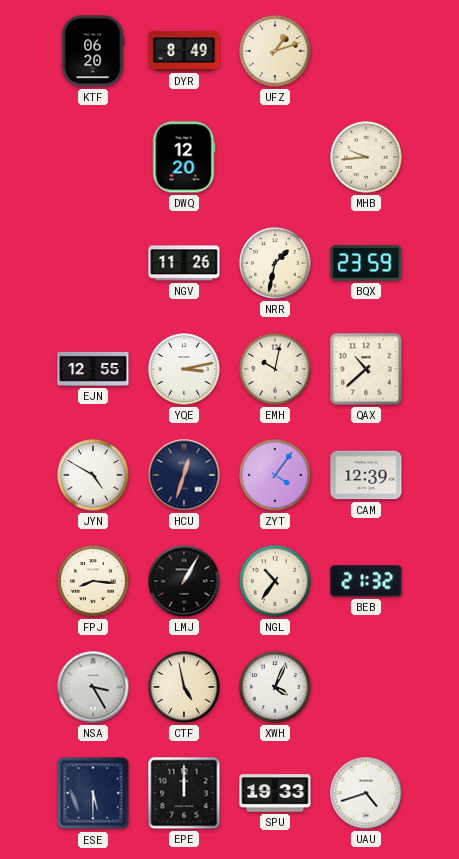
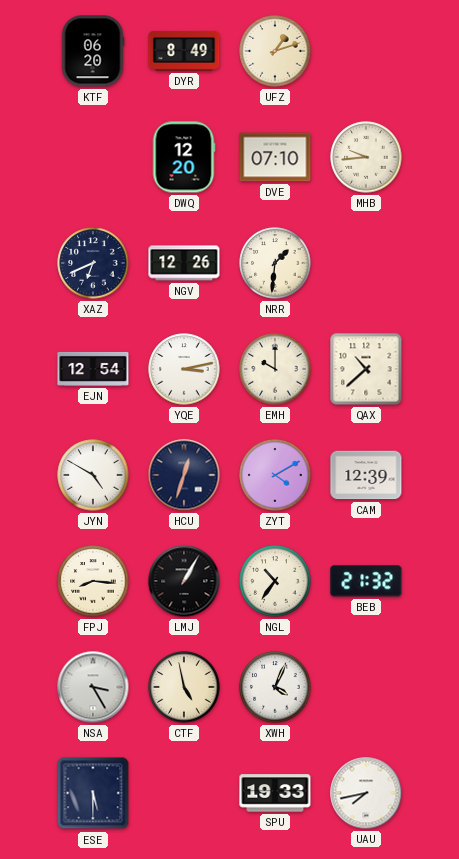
DVE: none -> 07:10 (275, 157)
XAZ: none -> 6:41 (93, 263)
NGV: 11:26 -> 12:26 (184, 263)
NRR: 1:32 -> 1:31 (275, 263)
BQX: 23:59 -> none (366, 263)
EJN: 12:55 -> 12:54 (93, 369)
EMH: 10:02 -> 10:00 (275, 369)
ZYT: 4:06 -> 4:10 (275, 475)
EPE: 12:00 -> none (184, 793)
UAU: 4:42 -> 7:43 (366, 793)
